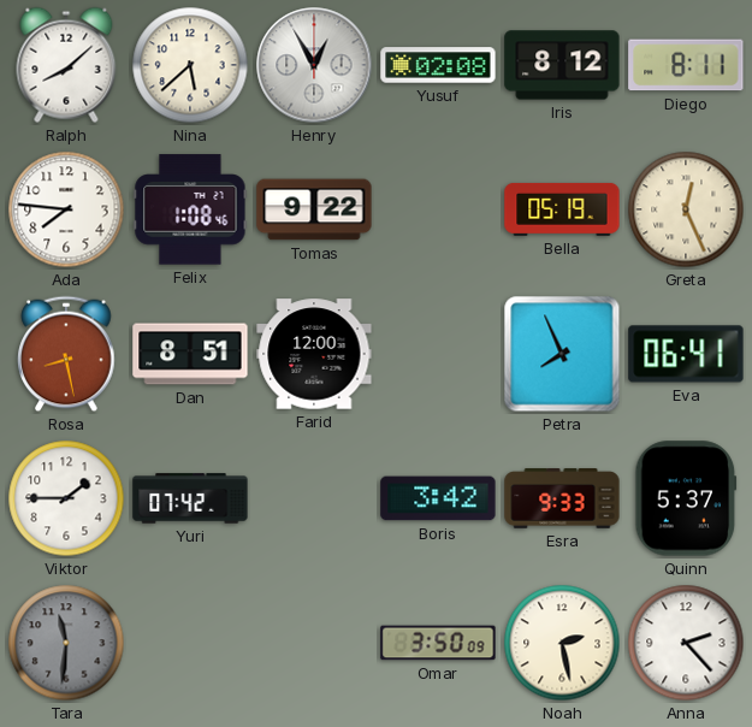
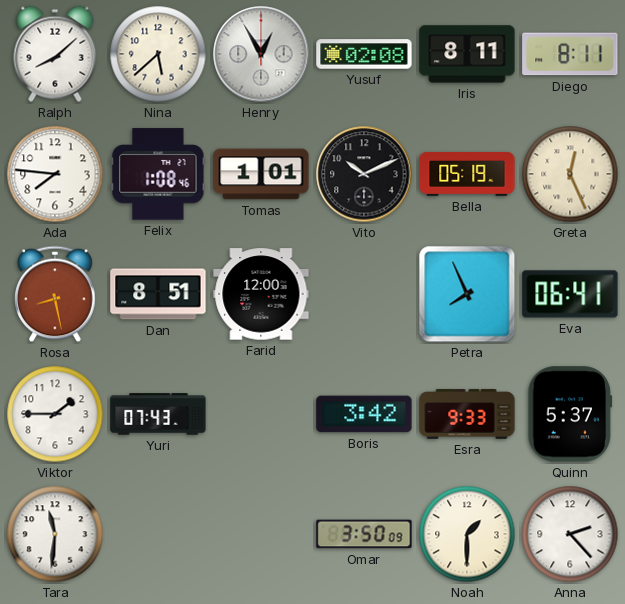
Iris: 8:12 -> 8:11 (467, 54)
Tomas: 9:22 -> 1:01 (261, 174)
Vito: none -> 10:11 (364, 174)
Yuri: 07:42 -> 07:43 (158, 414)
Tara dial: grey -> white (55, 534)
Noah: 2:28 -> 1:30 (467, 534)
